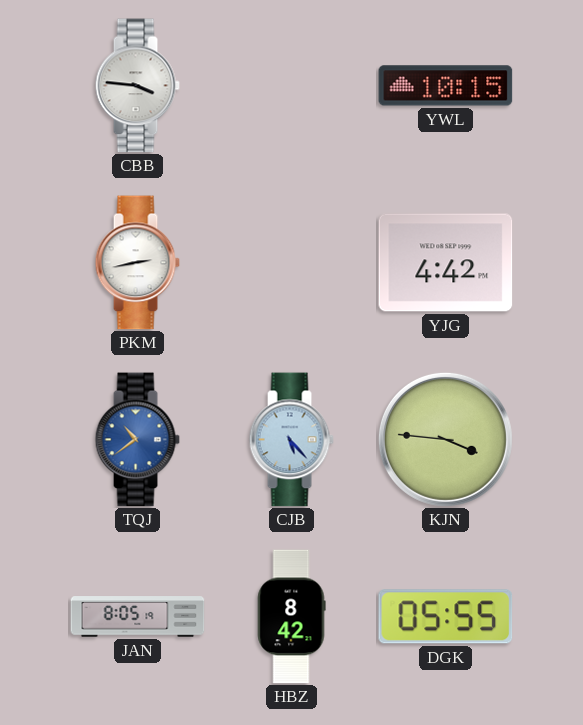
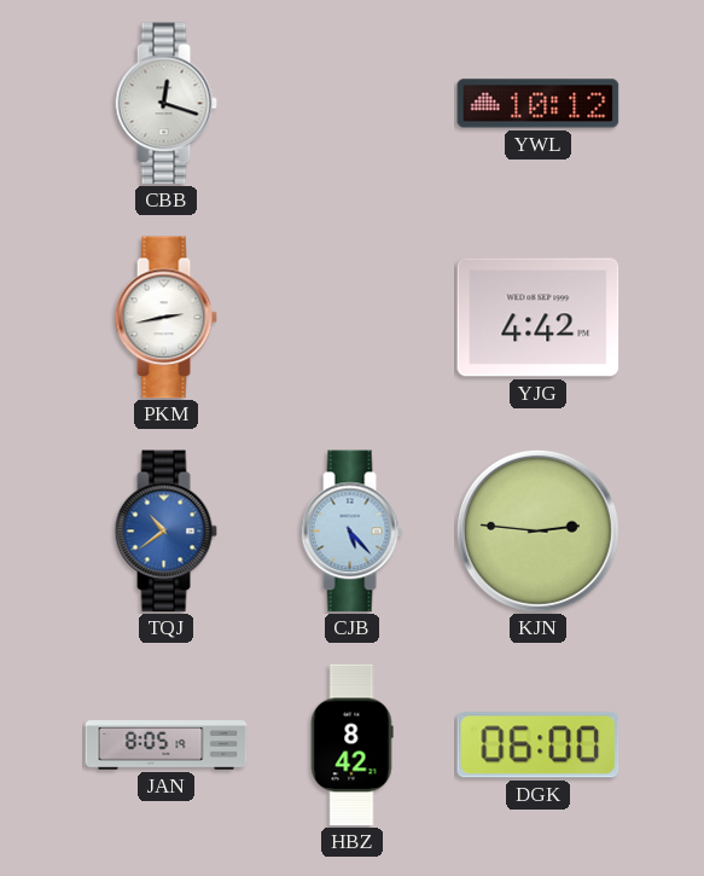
CBB: 3:46 -> 12:18 (165, 104)
YWL: 10:15 -> 10:12 (539, 104)
KJN: 3:46 -> 2:46 (537, 530)
DGK: 05:55 -> 06:00 (539, 746)
